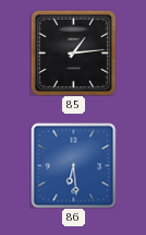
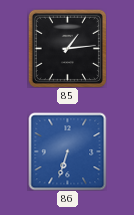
86: 6:29 -> 6:33 (67, 151)
